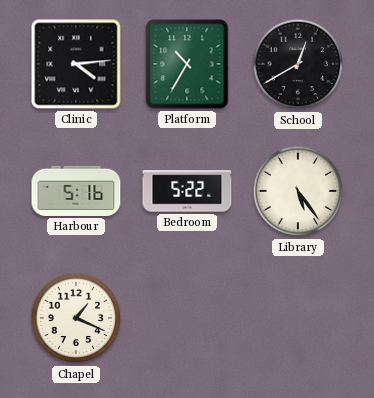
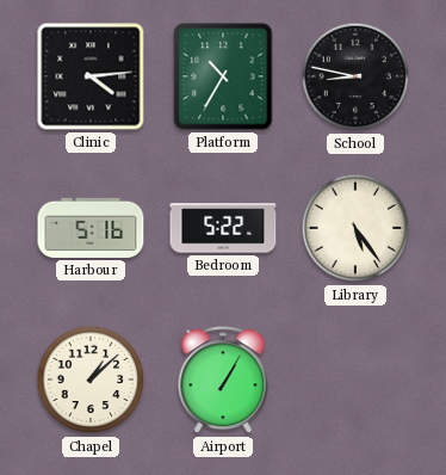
School: 12:40 -> 8:47 (355, 76)
Chapel: 1:19 -> 1:08 (91, 380)
Airport: none -> 1:05 (223, 381)
